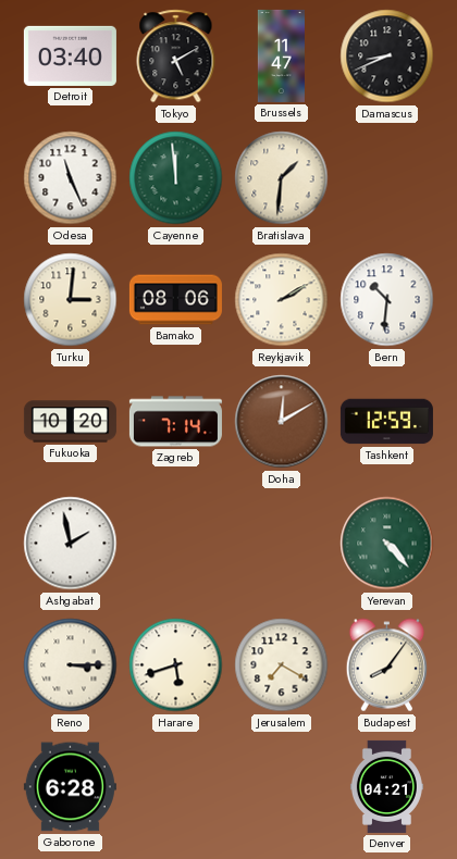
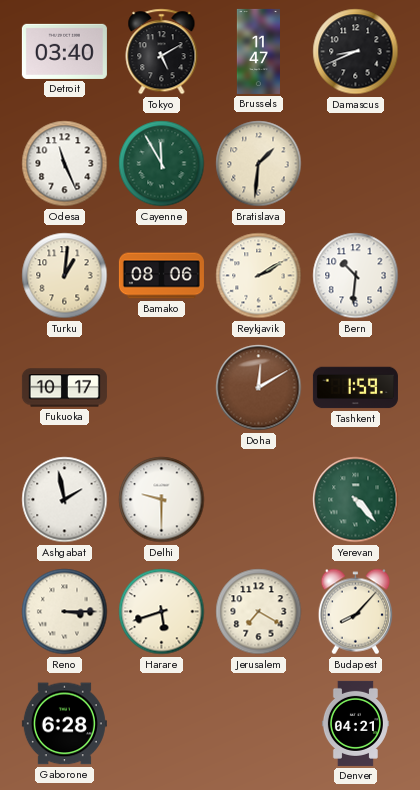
Cayenne: 11:59 -> 11:55 (162, 164)
Turku: 3:01 -> 1:01 (65, 276)
Fukuoka: 10:20 -> 10:17 (64, 388)
Zagreb: 7:14 -> none (175, 422)
Tashkent: 12:59 -> 1:59 (355, 388)
Delhi: none -> 9:30 (162, 500)
Budapest: 8:06 -> 8:07 (355, 612)
